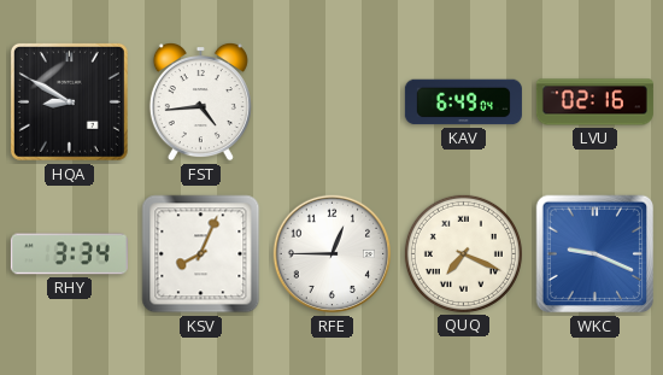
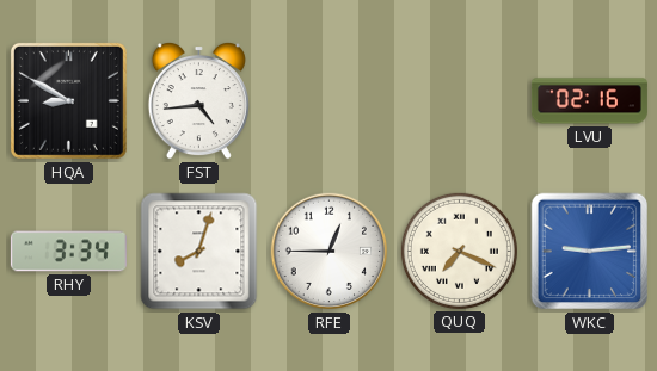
KAV: 6:49 -> none (463, 102)
KSV: 8:04 -> 8:03 (199, 252)
WKC: 9:19 -> 9:14 (590, 252)
